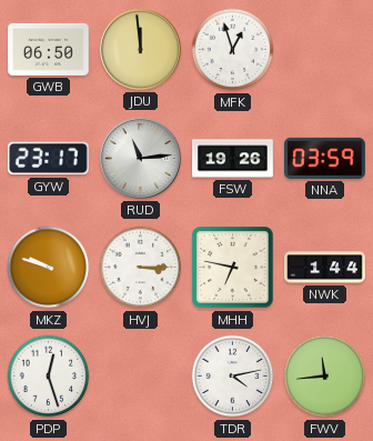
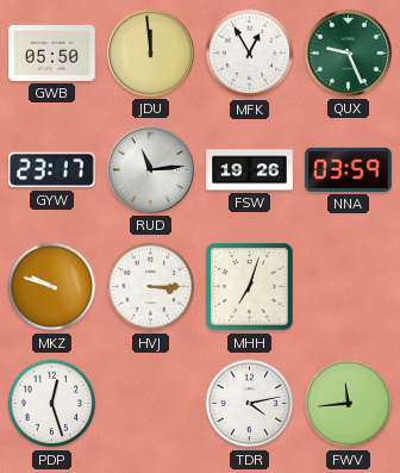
GWB: 06:50 -> 05:50 (52, 52)
MFK: 12:57 -> 12:55 (250, 54)
QUX: none -> 9:26 (348, 52)
MHH: 6:47 -> 7:03 (250, 287)
NWK: 1:44 -> none (325, 268)
